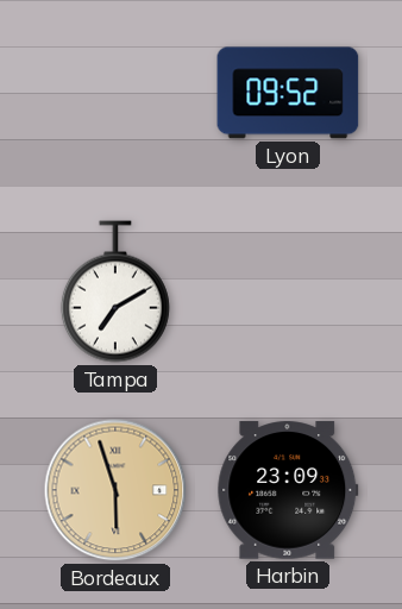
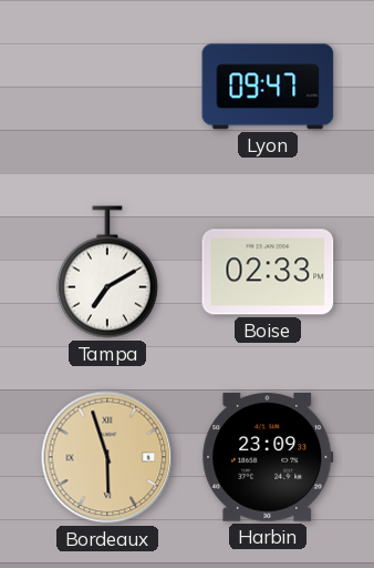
Lyon: 09:52 -> 09:47 (268, 87)
Boise: none -> 02:33 (268, 272)
